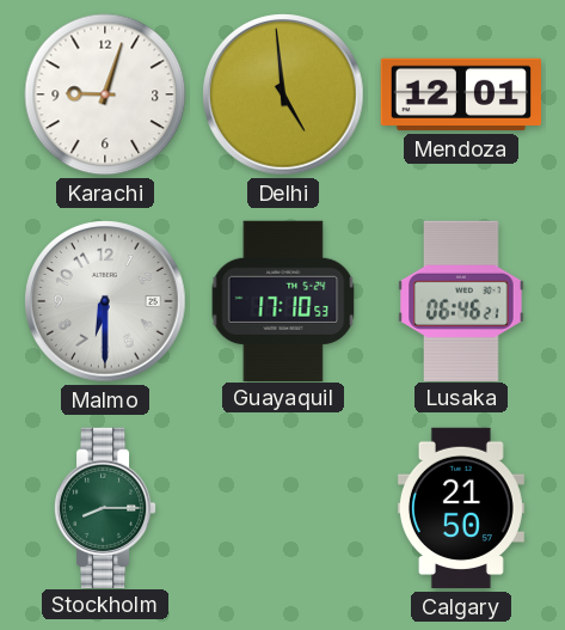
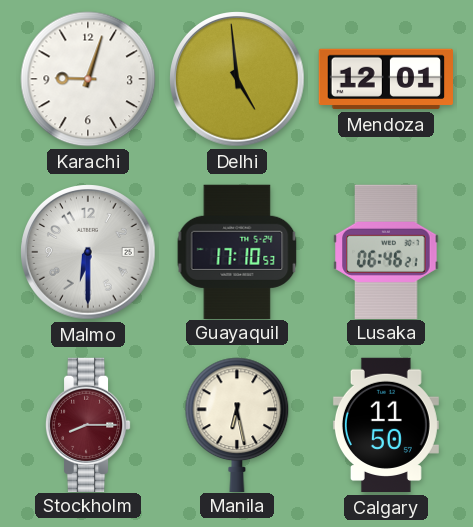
Stockholm dial: green -> burgundy (88, 424)
Manila: none -> 6:28 (237, 424)
Calgary: 21:50 -> 11:50 (386, 425)
